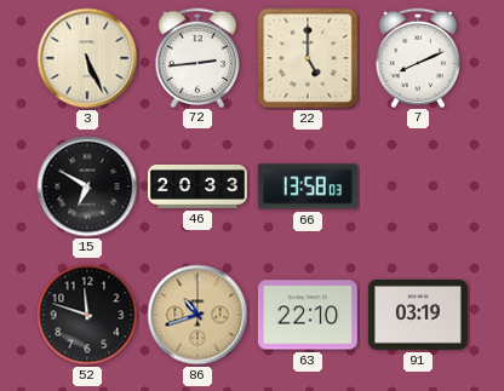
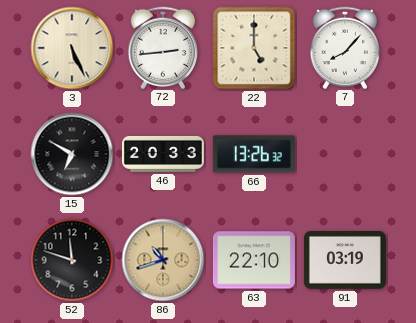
7: 8:11 -> 8:07 (345, 47)
66: 13:58 -> 13:26 (254, 154)
